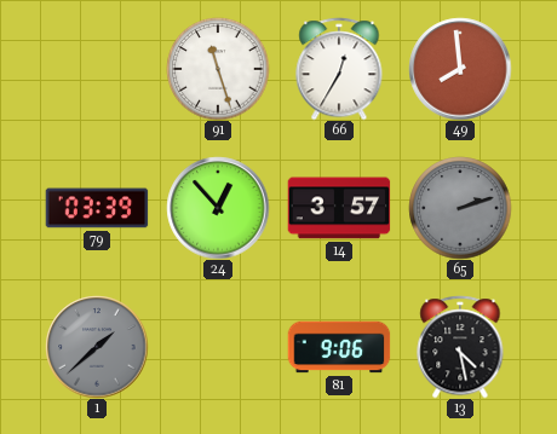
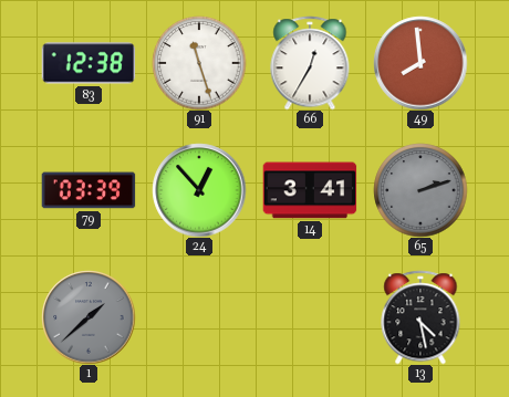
83: none -> 12:38 (89, 63)
14: 3:57 -> 3:41 (310, 190)
81: 9:06 -> none (339, 347)
